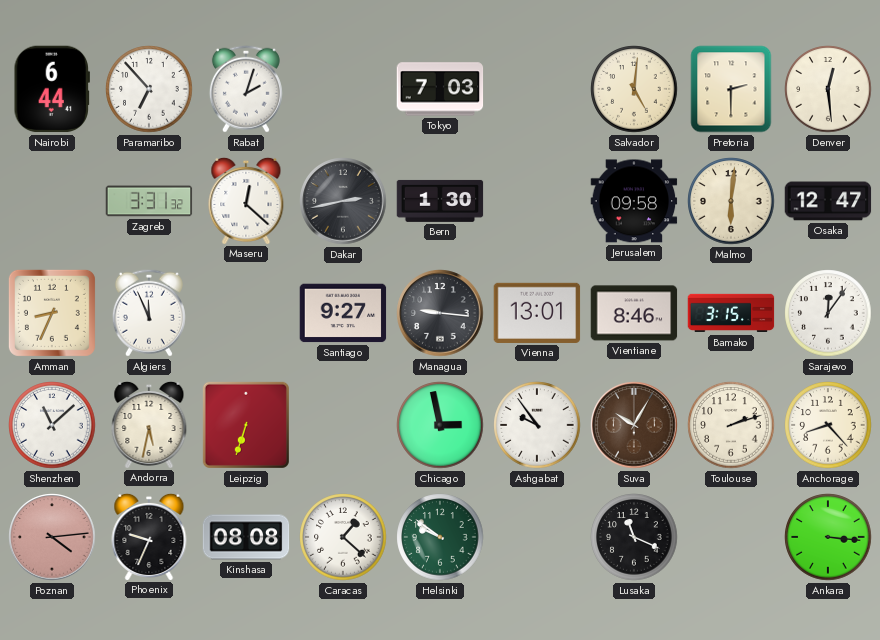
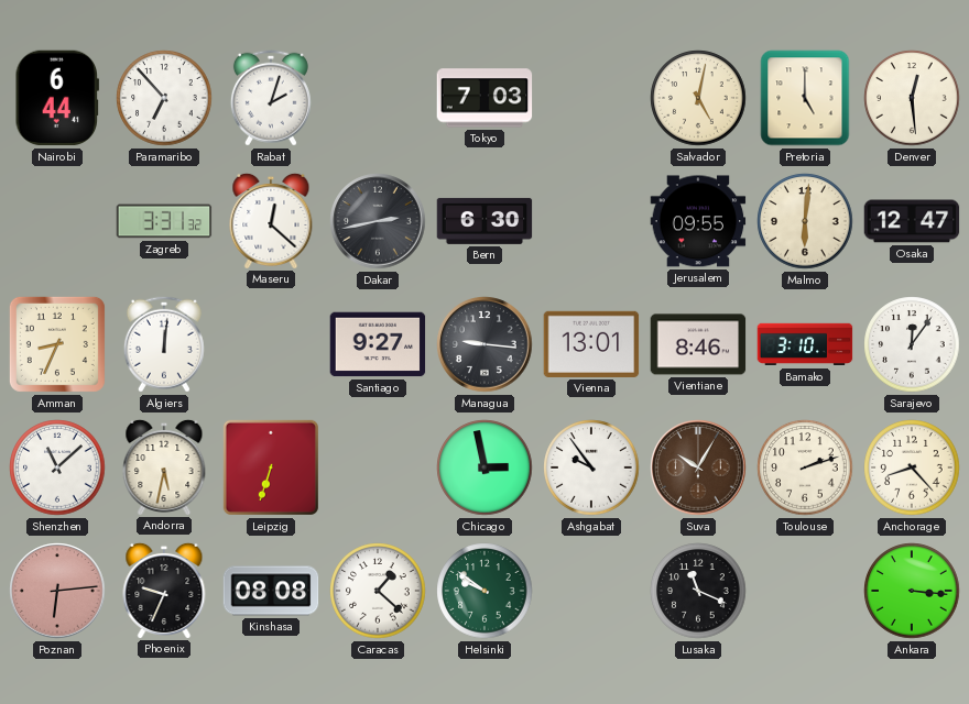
Salvador: 5:01 -> 5:02 (698, 98)
Pretoria: 2:30 -> 5:00 (805, 98)
Bern: 1:30 -> 6:30 (484, 221)
Jerusalem: 09:58 -> 09:55 (698, 221)
Algiers: 11:56 -> 12:01 (164, 344)
Bamako: 3:15 -> 3:10 (805, 344)
Poznan: 4:14 -> 6:14 (57, 591)
